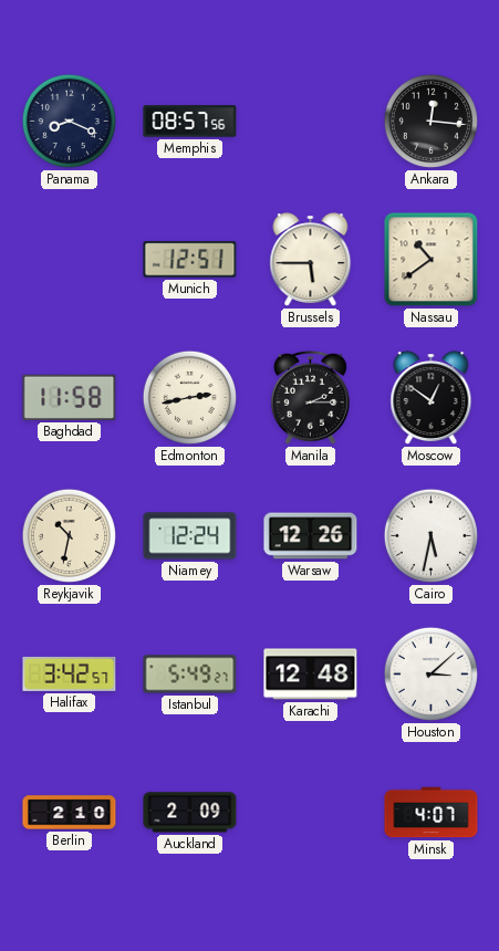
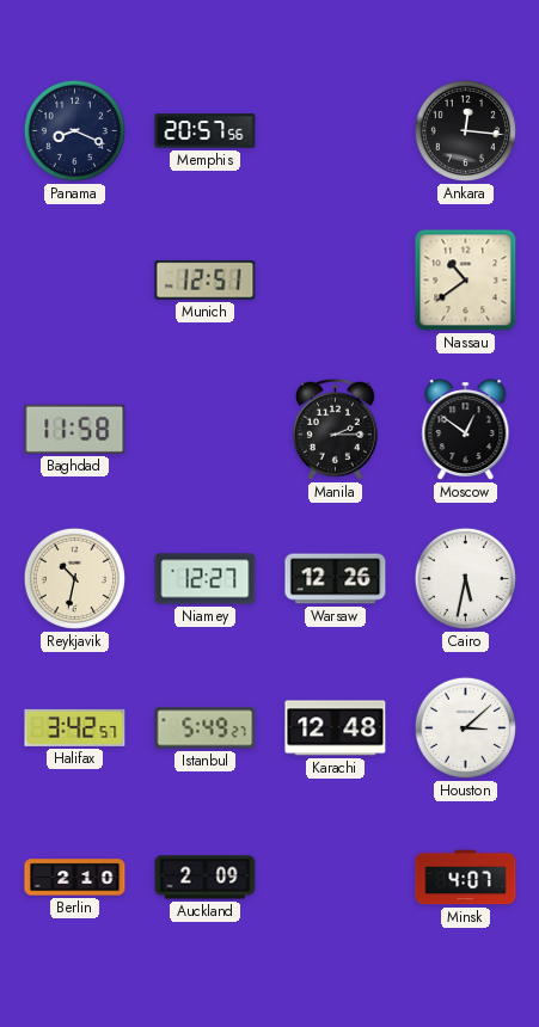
Memphis: 08:57 -> 20:57 (206, 131)
Brussels: 5:45 -> none (311, 260)
Edmonton: 2:43 -> none (189, 397)
Niamey: 12:24 -> 12:27 (206, 579)
